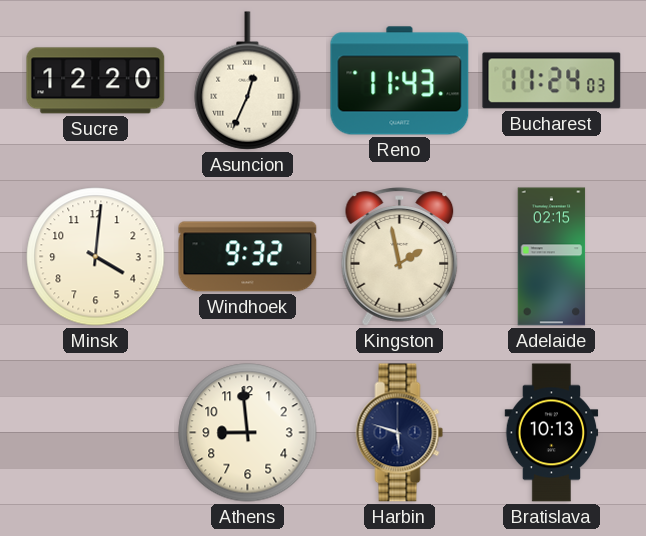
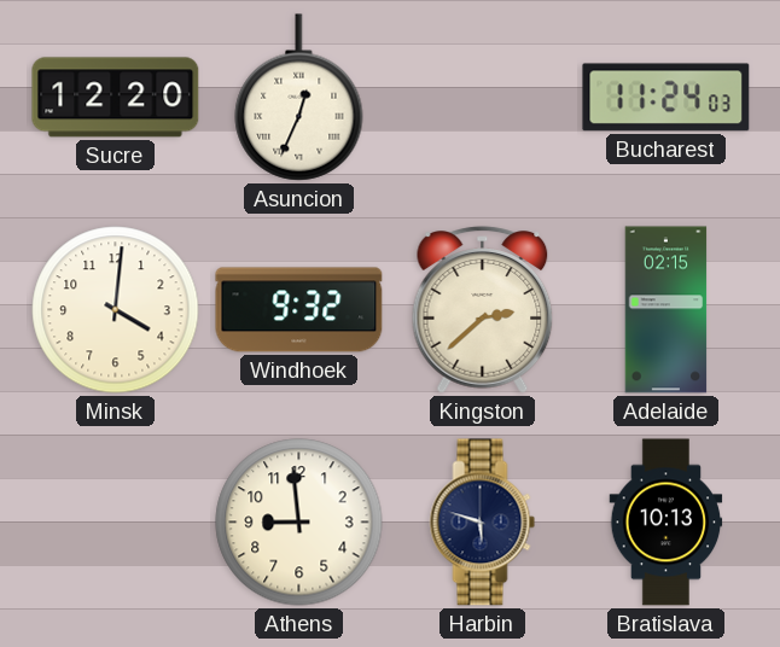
Reno: 11:43 -> none (400, 81)
Kingston: 1:58 -> 2:38 (483, 310)
